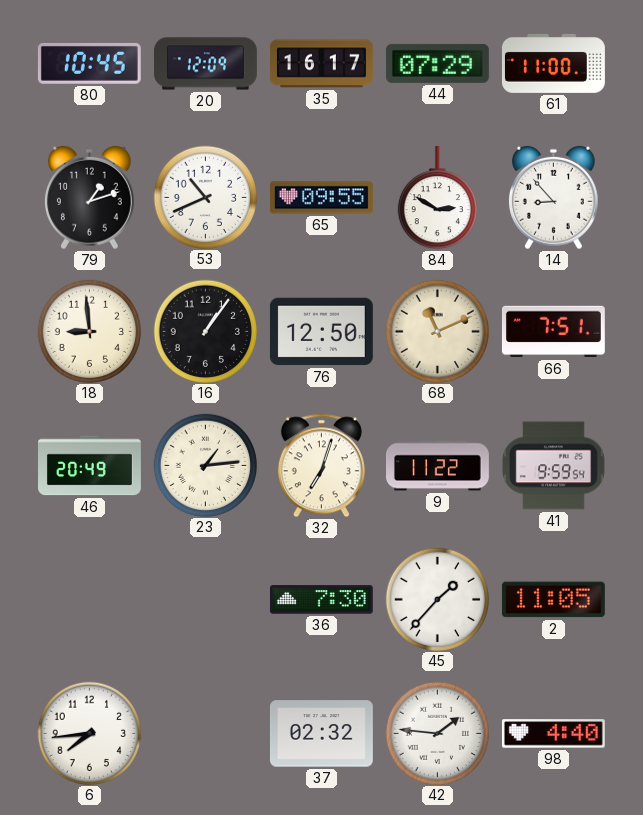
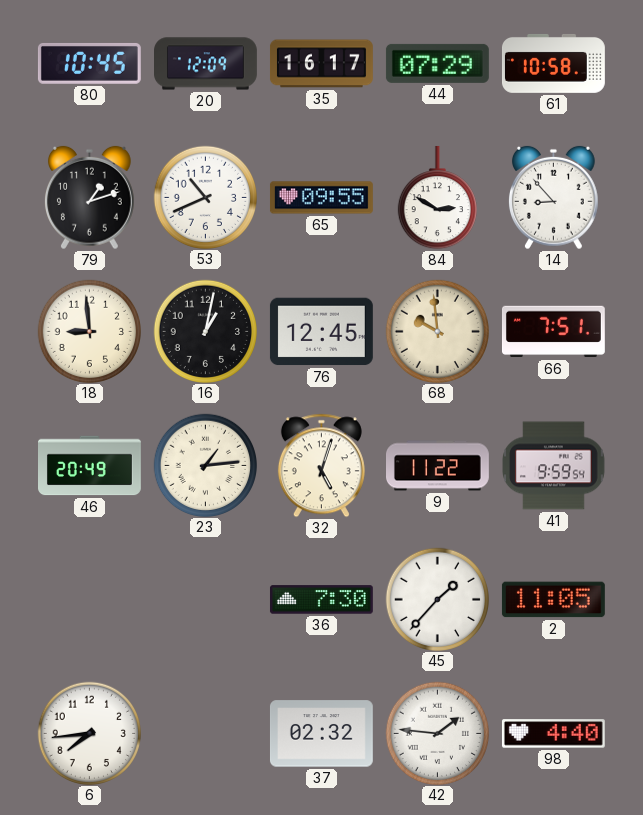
61: 11:00 -> 10:58 (553, 63)
16: 1:06 -> 1:02 (205, 331)
76: 12:50 -> 12:45 (321, 332)
68: 11:11 -> 9:59 (437, 331)
32: 7:03 -> 5:03 (321, 466)
